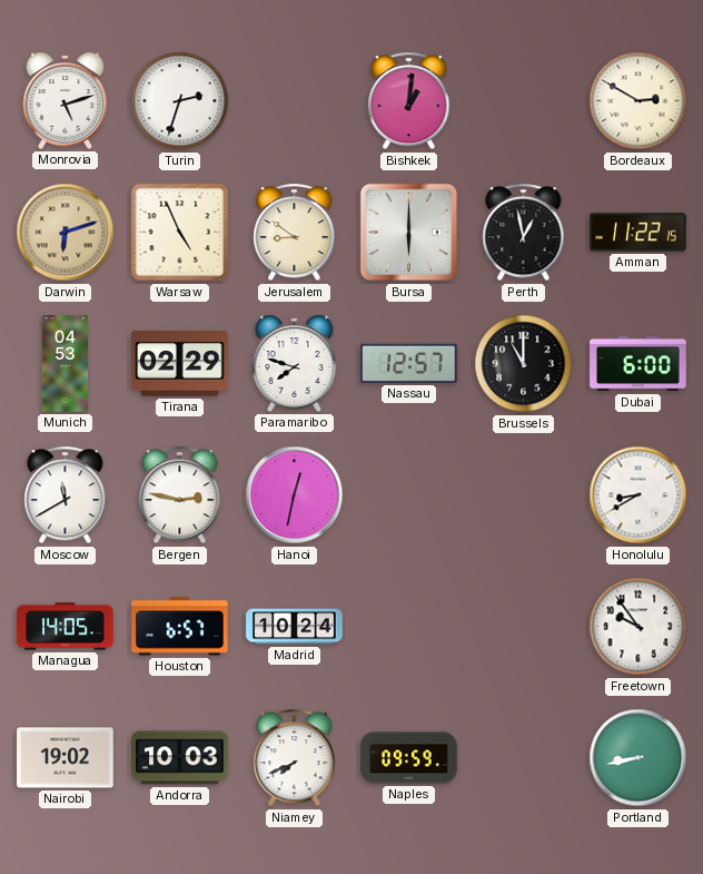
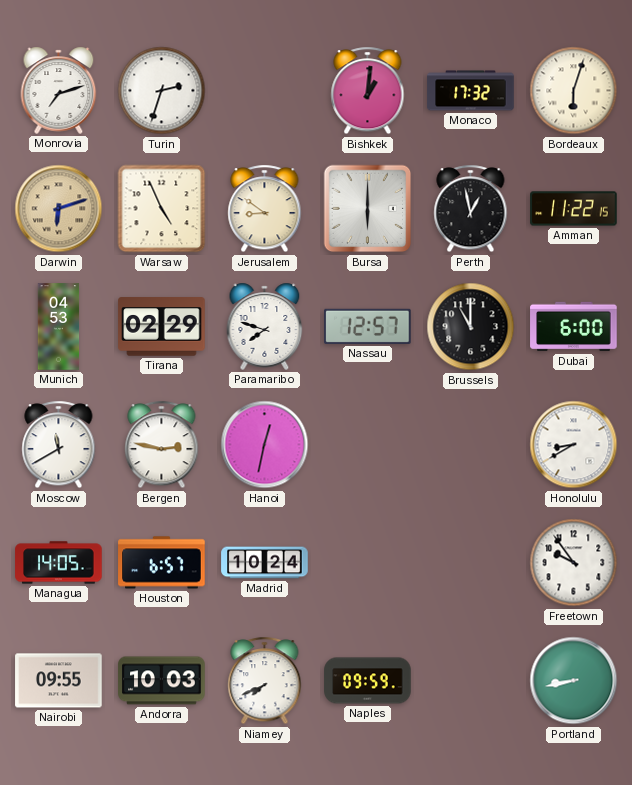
Monrovia: 5:12 -> 7:12 (59, 90)
Monaco: none -> 17:32 (471, 91)
Bordeaux: 2:50 -> 6:03 (574, 91)
Nairobi: 19:02 -> 09:55 (59, 681)
